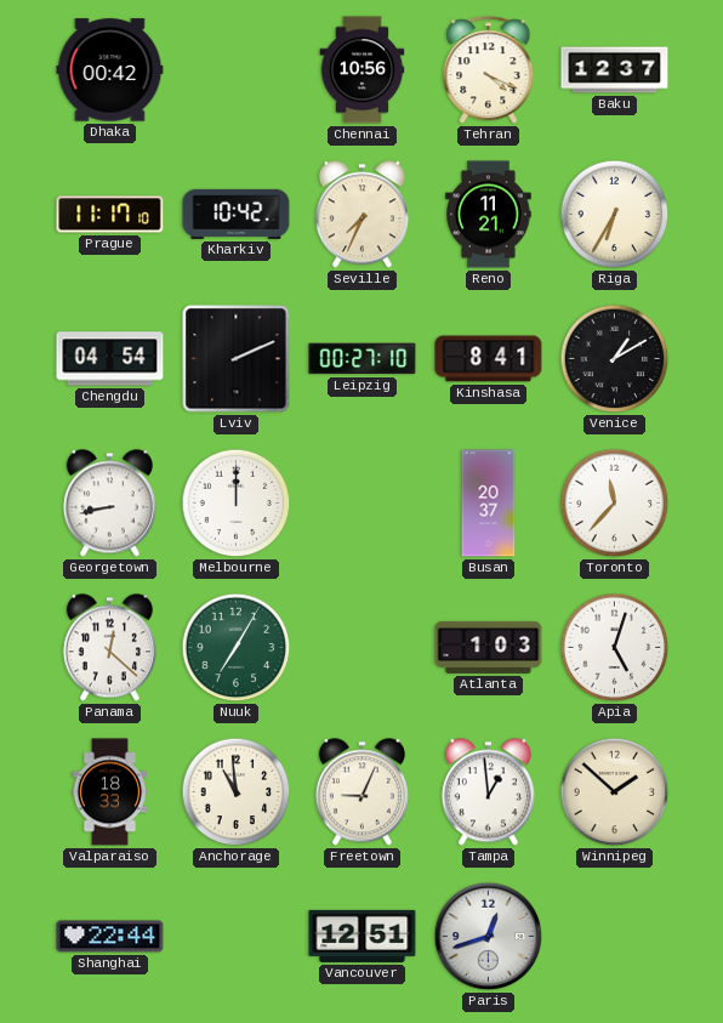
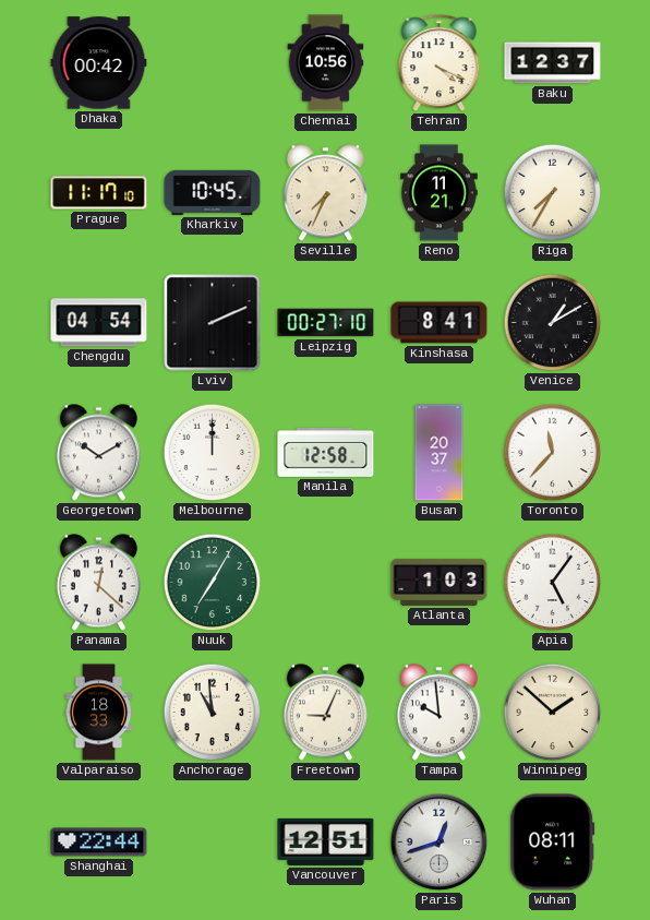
Kharkiv: 10:42 -> 10:45 (213, 192)
Riga: 6:35 -> 7:35 (553, 193)
Georgetown: 8:43 -> 10:10 (98, 453)
Manila: none -> 12:58 (326, 452)
Apia: 5:03 -> 5:06 (553, 583)
Tampa: 12:59 -> 9:59 (438, 713)
Wuhan: none -> 08:11 (553, 843)
